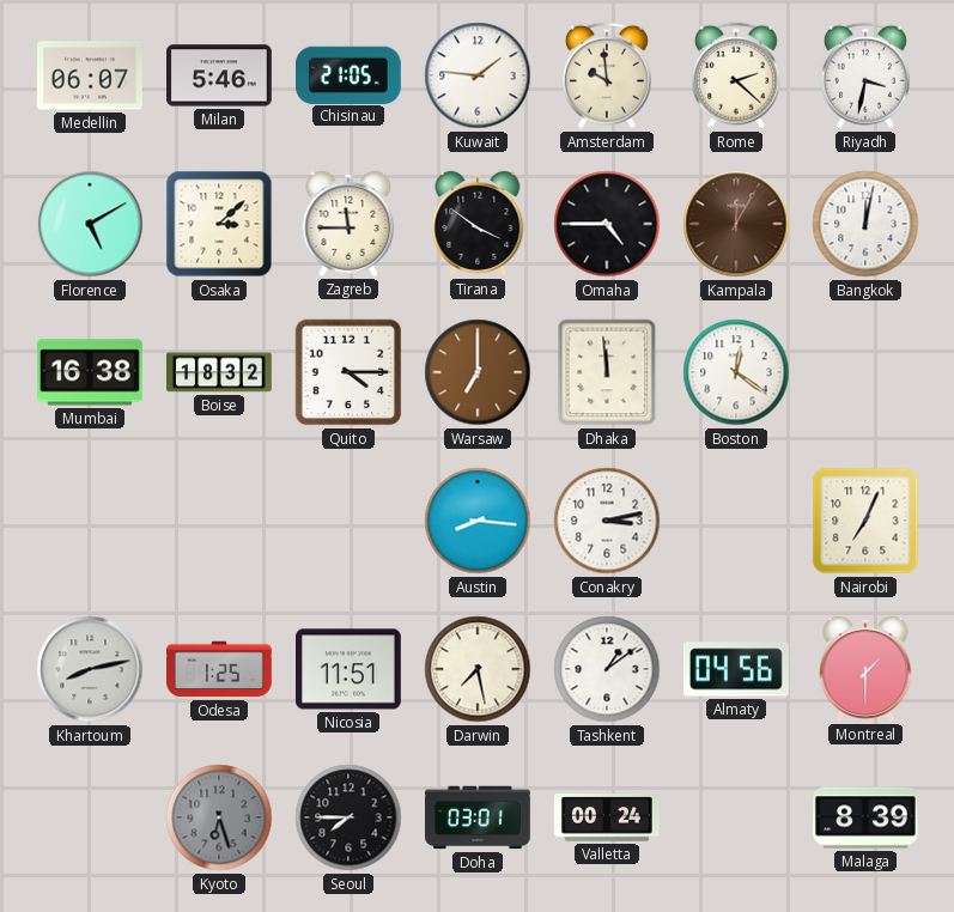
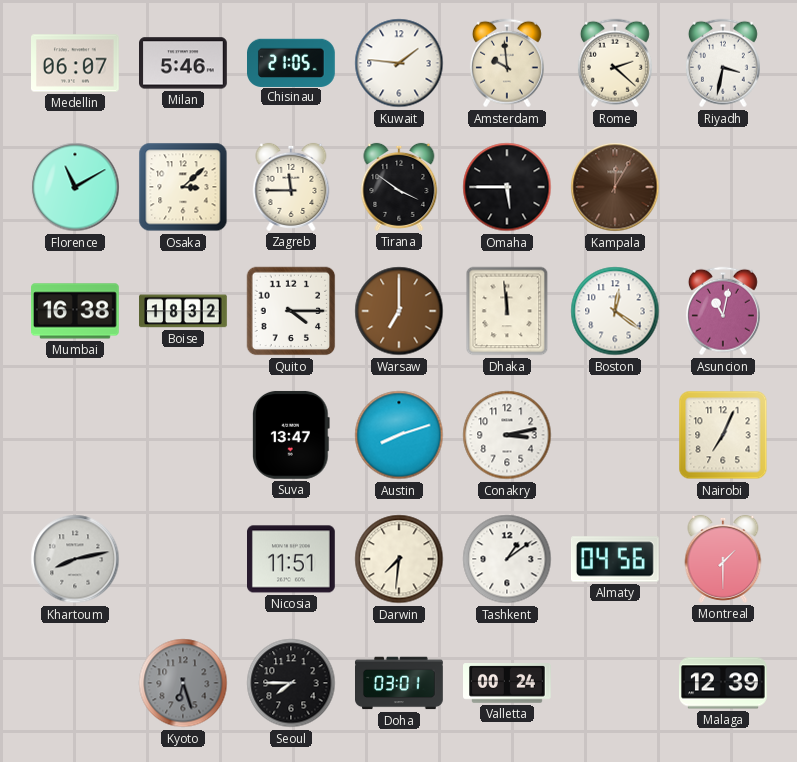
Florence: 5:10 -> 11:10 (75, 187)
Omaha: 4:45 -> 5:45 (507, 187)
Bangkok: 12:02 -> none (865, 224)
Asuncion: none -> 11:02 (723, 311)
Suva: none -> 13:47 (291, 435)
Austin: 8:16 -> 8:12 (399, 435)
Odesa: 1:25 -> none (220, 669)
Darwin: 7:28 -> 7:31 (399, 559)
Malaga: 8:39 -> 12:39 (724, 683)
